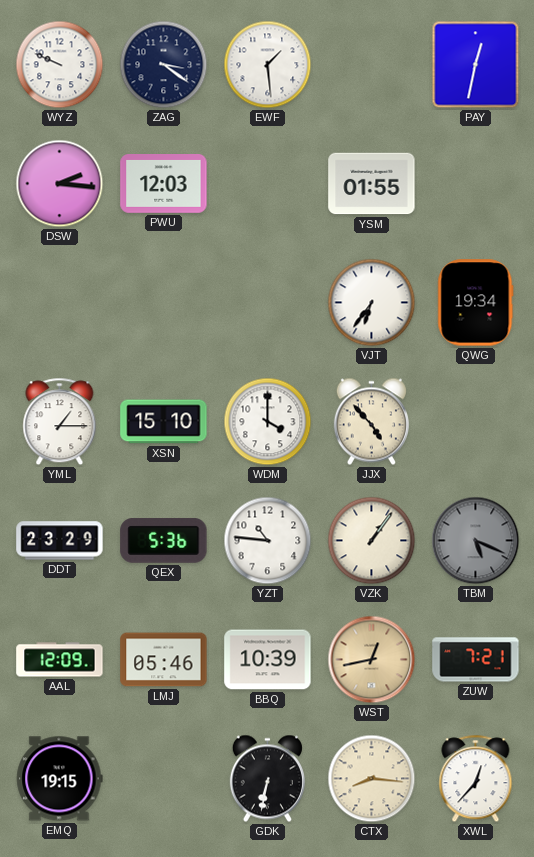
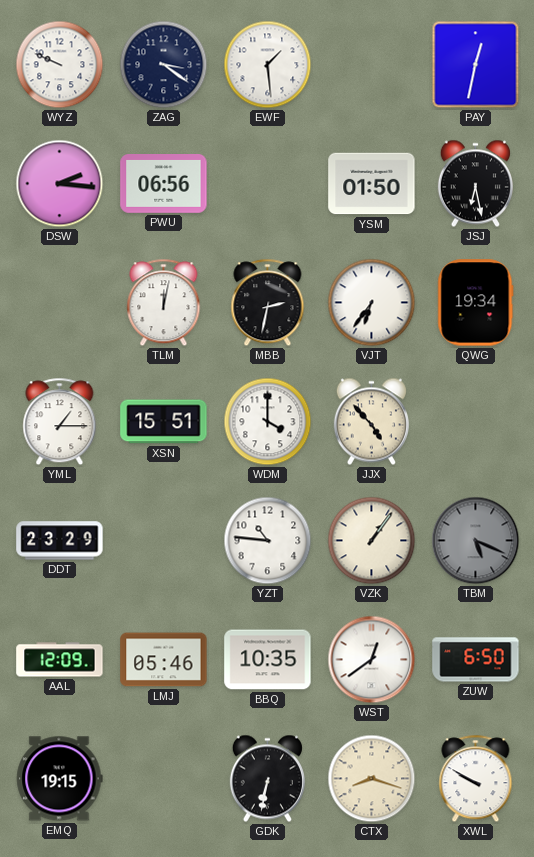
PWU: 12:03 -> 06:56 (164, 184)
YSM: 01:55 -> 01:50 (372, 184)
JSJ: none -> 6:28 (475, 184)
TLM: none -> 12:02 (164, 303)
MBB: none -> 2:32 (268, 303)
XSN: 15:10 -> 15:51 (164, 422)
QEX: 5:36 -> none (164, 541)
BBQ: 10:39 -> 10:35 (268, 660)
WST: 12:43 -> 12:39 (372, 660)
WST dial: champagne -> white (372, 660)
ZUW: 7:21 -> 6:50 (476, 660)
CTX: 8:16 -> 8:18 (372, 779)
XWL: 12:37 -> 9:50 (476, 779)
